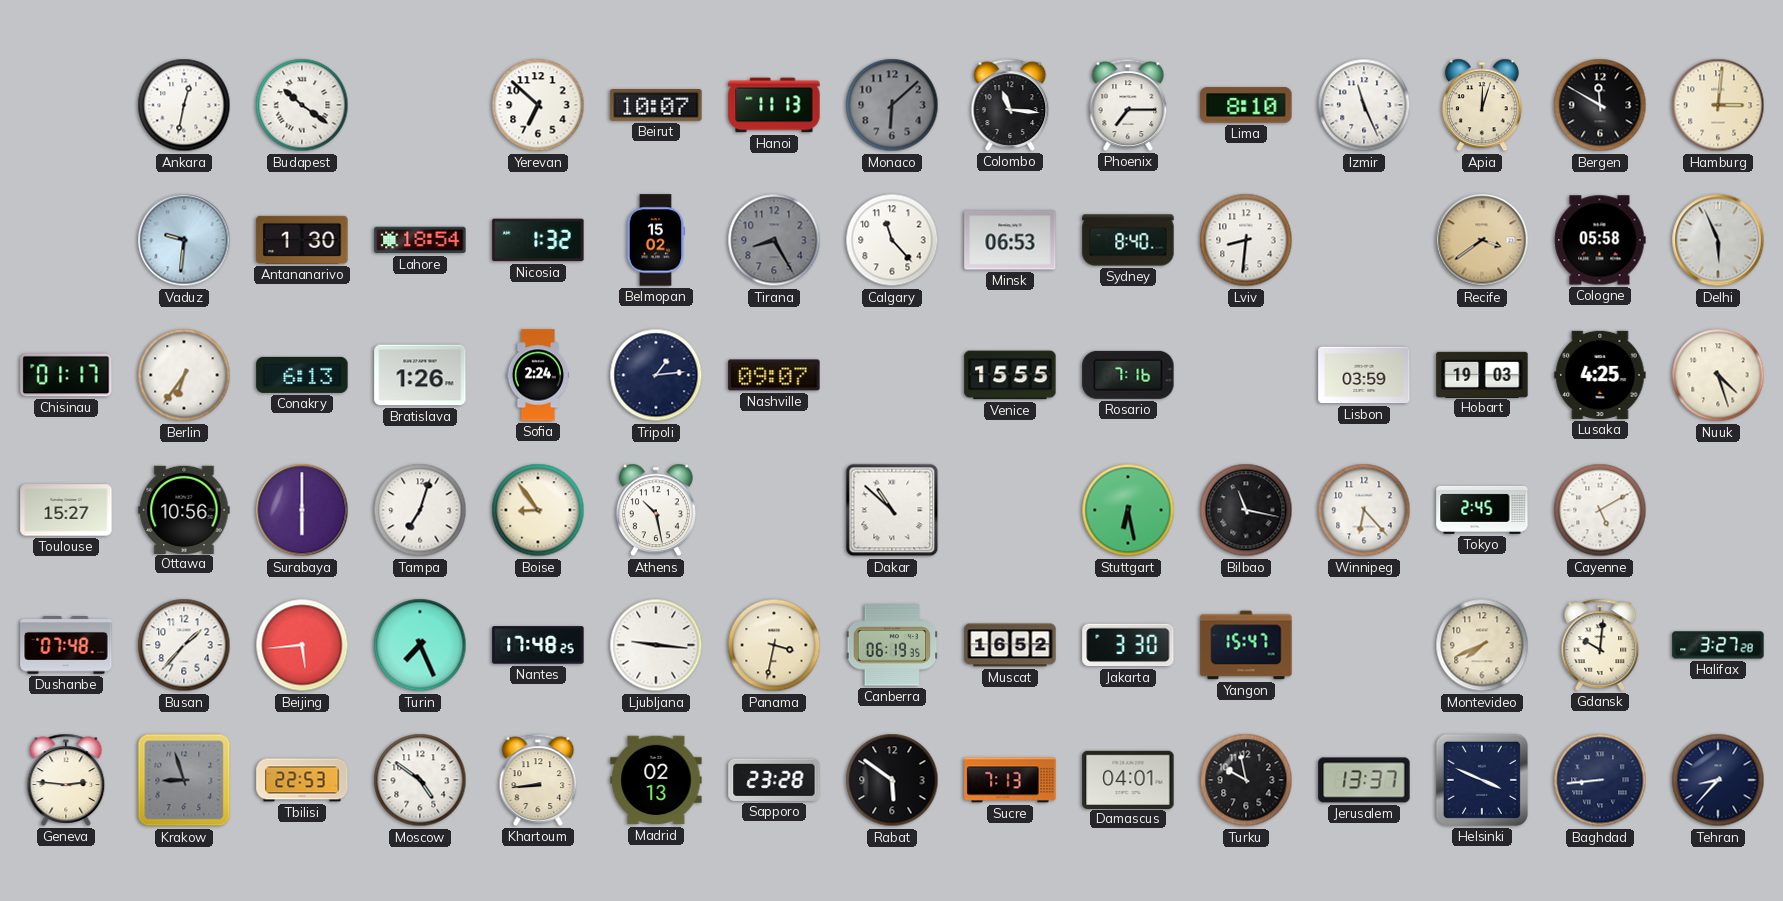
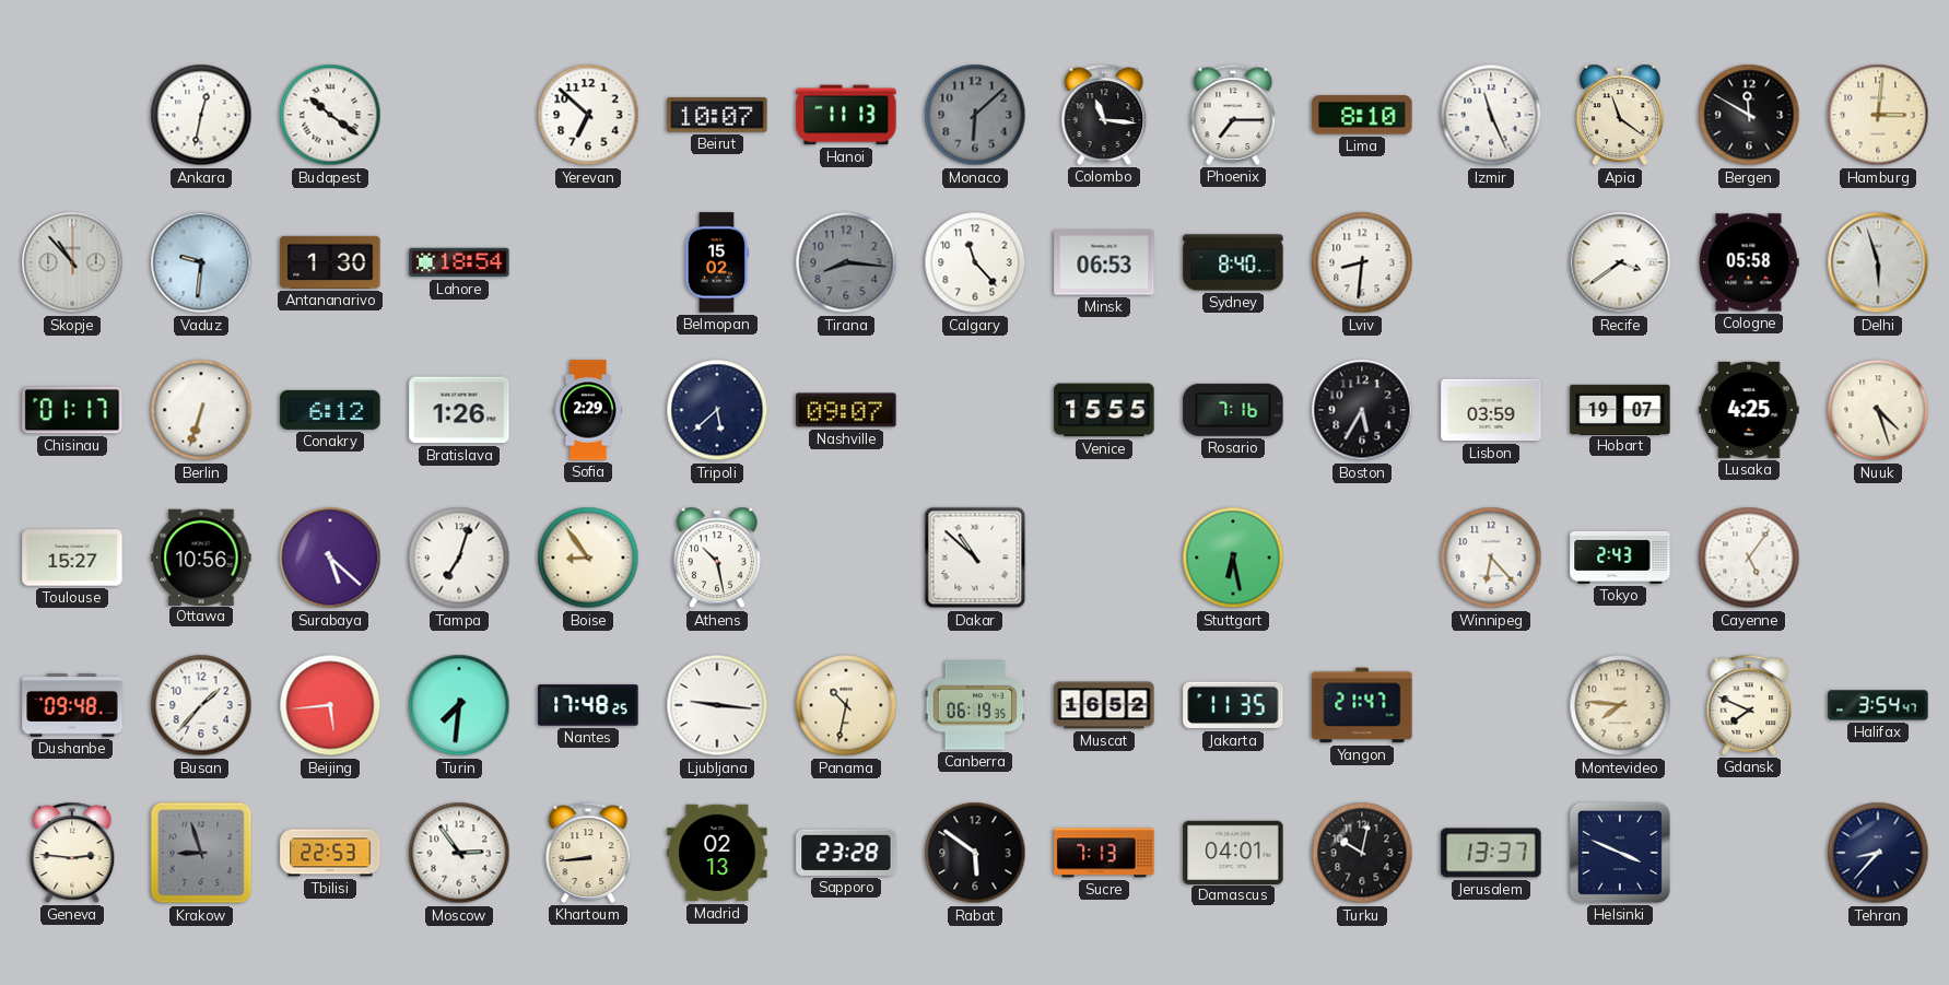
Apia: 12:03 -> 11:21 (1620, 115)
Skopje: none -> 10:53 (72, 262)
Nicosia: 1:32 -> none (538, 240)
Tirana: 8:25 -> 8:16 (846, 262)
Recife dial: champagne -> white (1620, 262)
Delhi: 5:56 -> 5:57 (1878, 262)
Berlin: 6:36 -> 6:33 (201, 410)
Conakry: 6:13 -> 6:12 (330, 410)
Sofia: 2:24 -> 2:29 (587, 410)
Tripoli: 1:14 -> 5:38 (717, 410)
Boston: none -> 5:35 (1362, 410)
Hobart: 19:03 -> 19:07 (1620, 409)
Surabaya: 6:00 -> 5:22 (330, 558)
Bilbao: 11:17 -> none (1246, 510)
Tokyo: 2:45 -> 2:43 (1620, 558)
Cayenne: 5:10 -> 5:06 (1749, 558)
Dushanbe: 07:48 -> 09:48 (72, 706)
Turin: 7:26 -> 7:31 (459, 705)
Panama: 3:32 -> 10:32 (846, 705)
Jakarta: 3:30 -> 11:35 (1233, 705)
Yangon: 15:47 -> 21:47 (1362, 705)
Montevideo: 7:41 -> 7:46 (1620, 705)
Gdansk: 10:01 -> 7:49 (1749, 705)
Halifax: 3:27 -> 3:54 (1878, 705)
Moscow: 4:51 -> 2:54 (459, 853)
Turku: 9:58 -> 10:02 (1362, 853)
Baghdad: 8:44 -> none (1600, 780)
